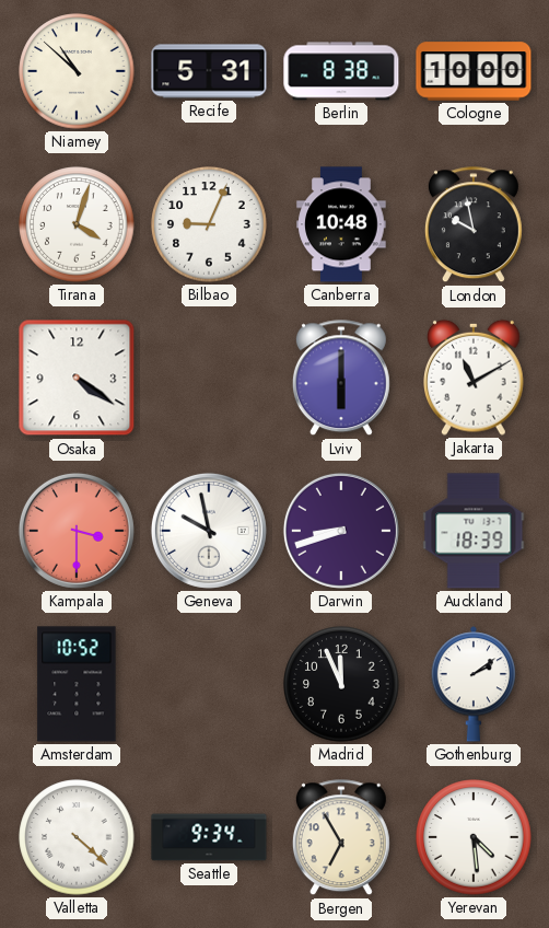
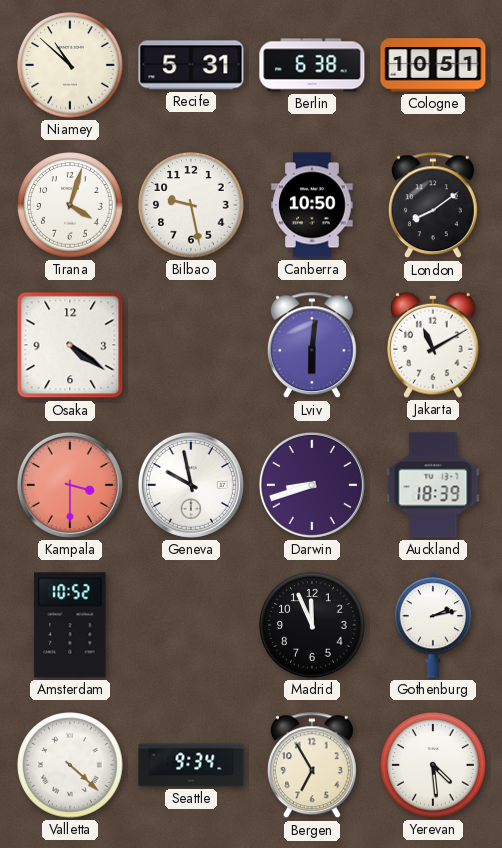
Berlin: 8:38 -> 6:38 (312, 65)
Cologne: 10:00 -> 10:51 (433, 65)
Bilbao: 9:04 -> 9:28 (191, 205)
Canberra: 10:48 -> 10:50 (312, 205)
London: 9:58 -> 8:09 (433, 206)
Lviv: 6:00 -> 6:01 (312, 346)
Gothenburg: 2:09 -> 2:13 (433, 625)
